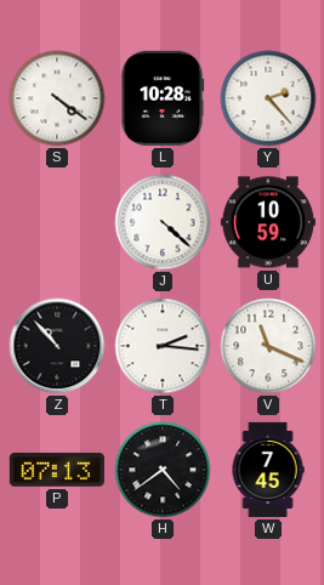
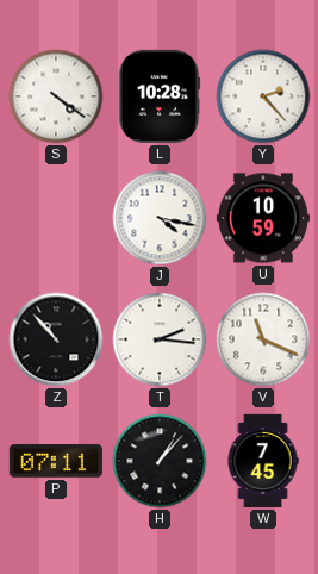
J: 4:22 -> 4:17 (160, 218)
P: 07:13 -> 07:11 (56, 461)
H: 4:39 -> 1:07 (160, 461)
